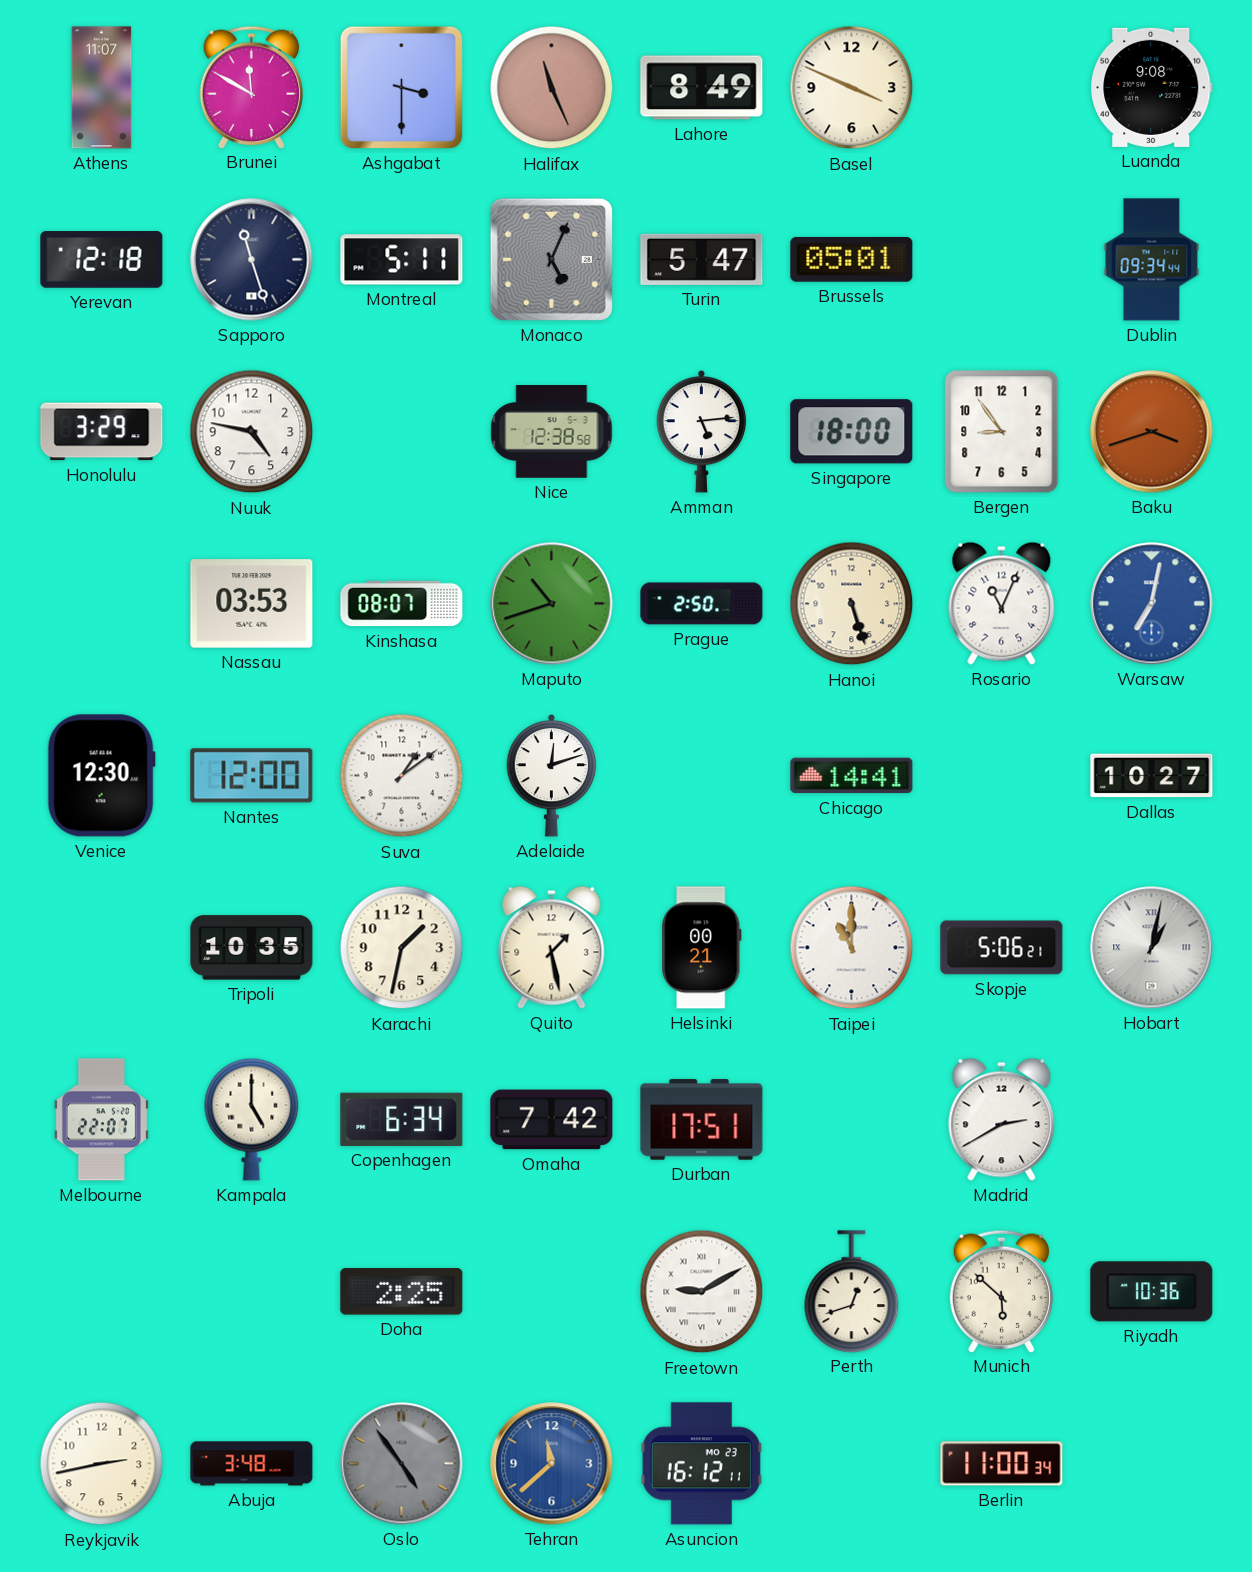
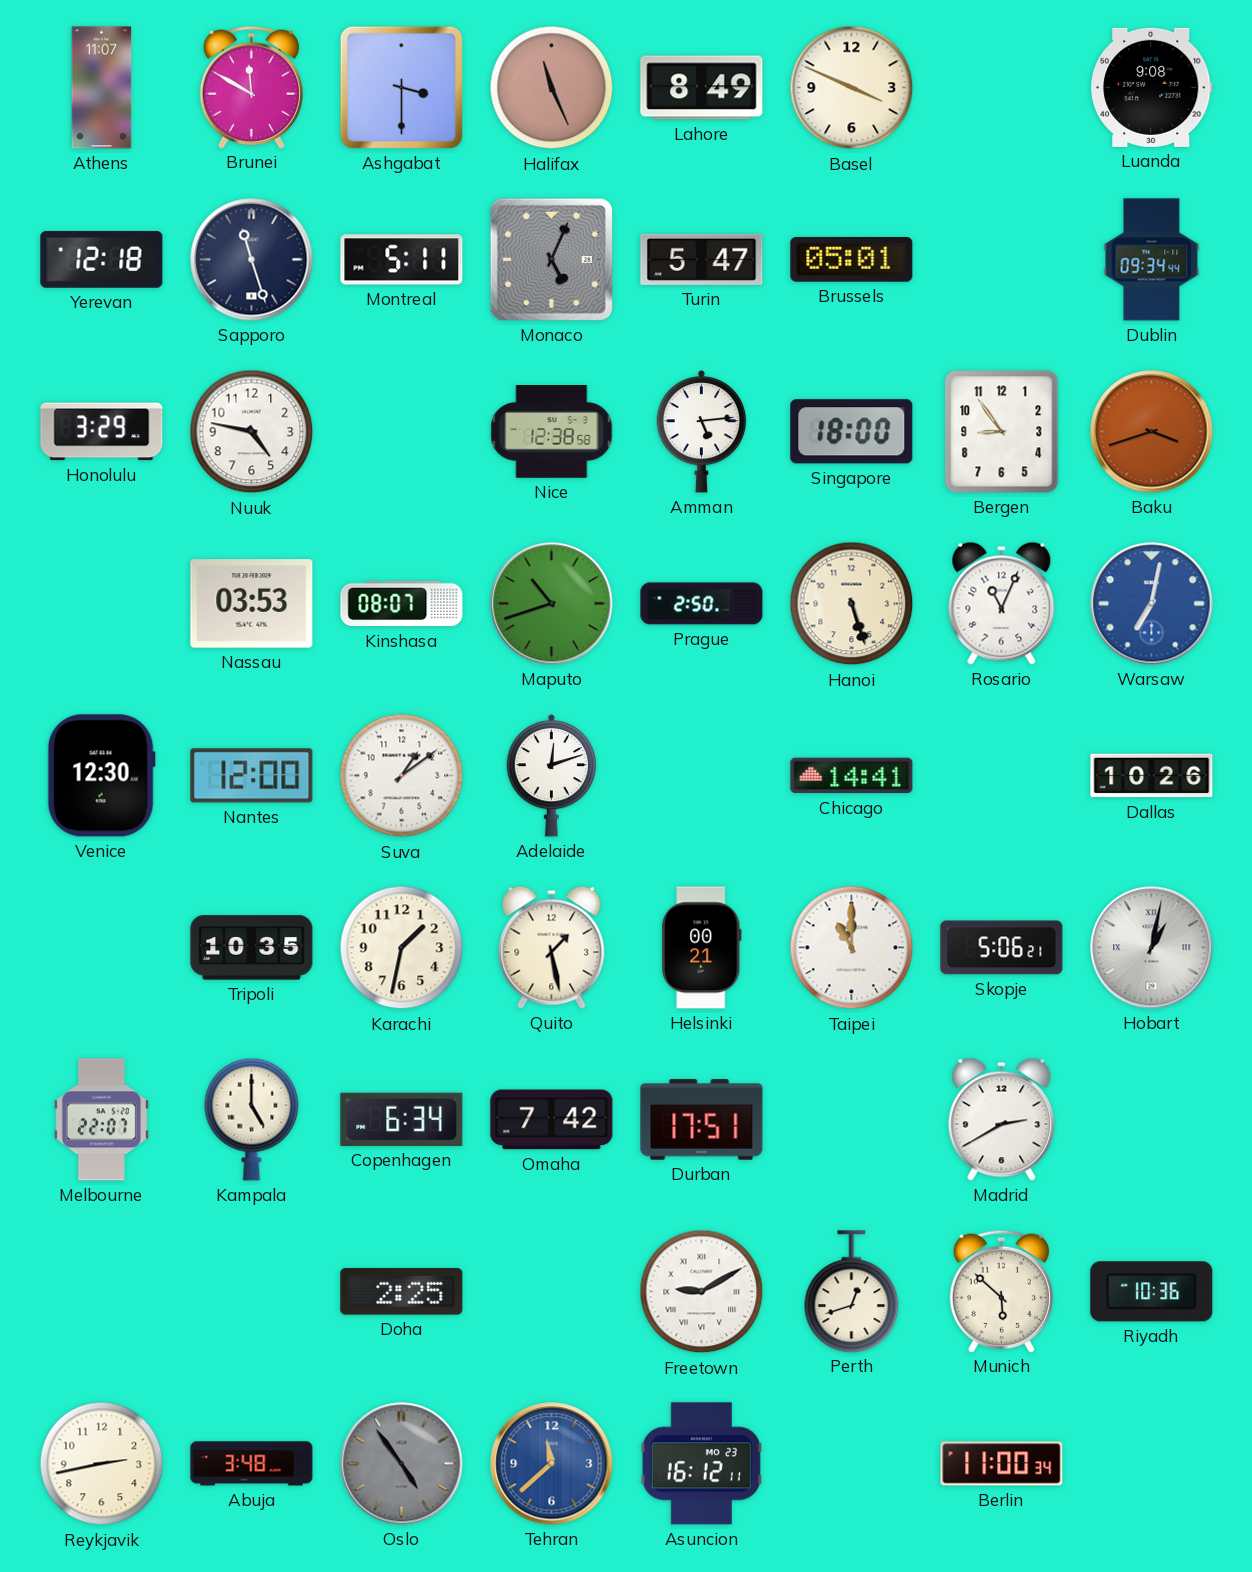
Dallas: 10:27 -> 10:26 (1152, 776)
